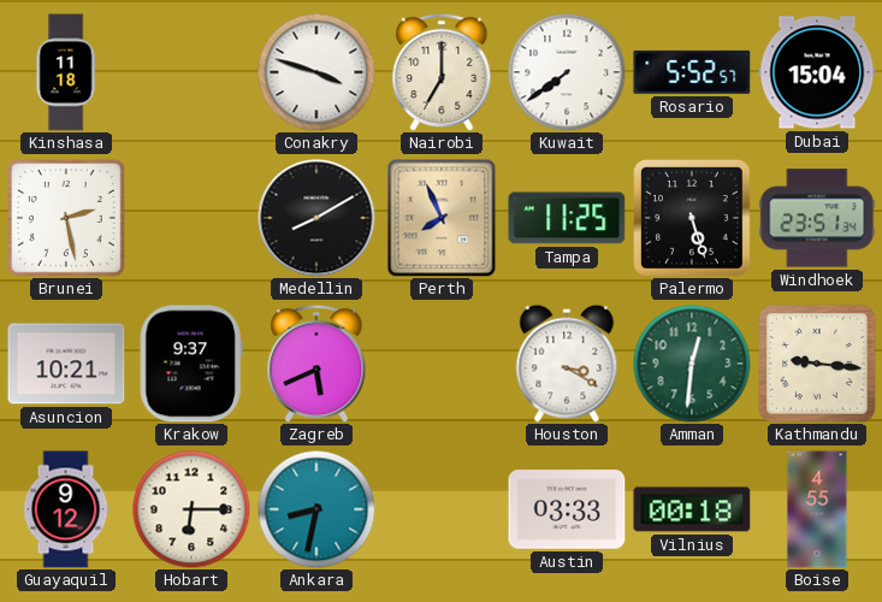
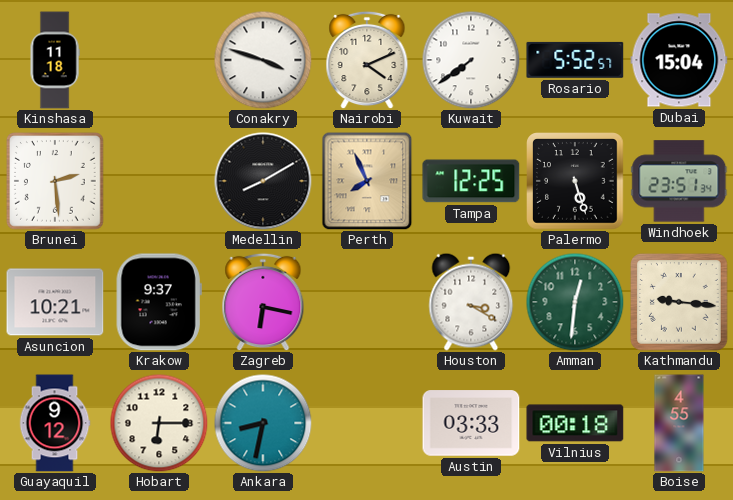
Nairobi: 7:00 -> 4:11 (367, 60)
Brunei: 2:28 -> 2:29 (56, 182)
Tampa: 11:25 -> 12:25 (471, 181)
Zagreb: 5:41 -> 6:17 (263, 302)
